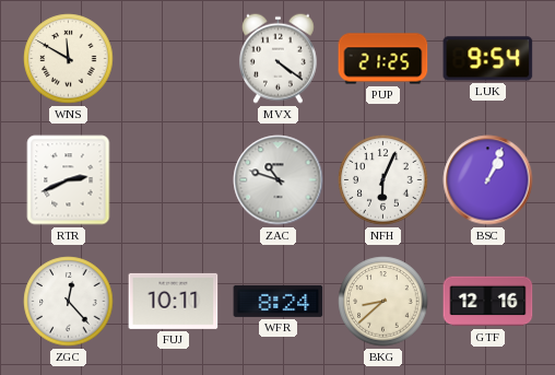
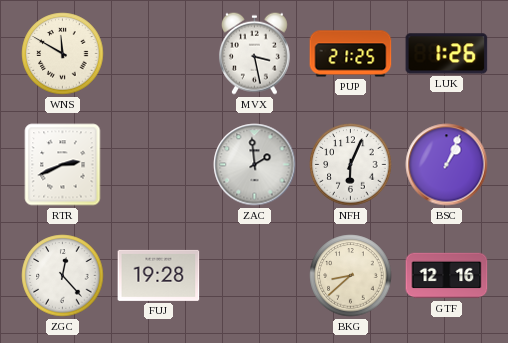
MVX: 4:21 -> 3:28 (254, 53)
LUK: 9:54 -> 1:26 (447, 54)
ZAC: 10:48 -> 1:59 (255, 165)
FUJ: 10:11 -> 19:28 (159, 275)
WFR: 8:24 -> none (279, 301)
